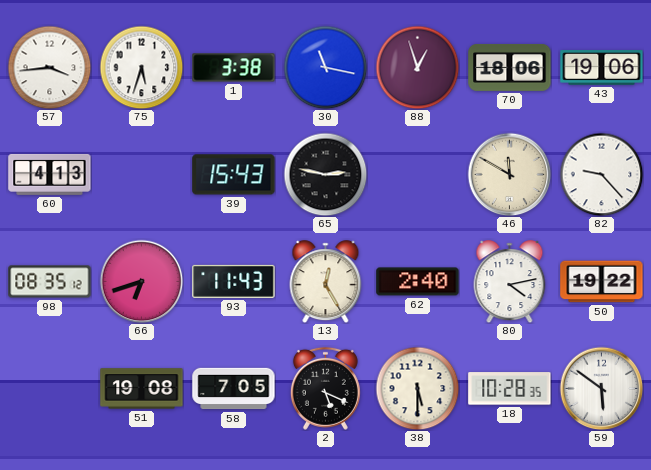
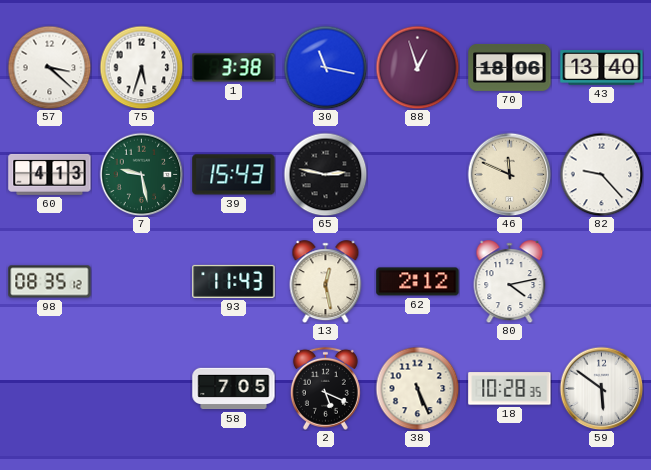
57: 3:44 -> 3:22 (49, 67)
43: 19:06 -> 13:40 (602, 68)
7: none -> 9:28 (141, 174)
46: 11:50 -> 11:49 (509, 174)
66: 6:42 -> none (141, 281)
13: 12:25 -> 12:28 (326, 282)
62: 2:40 -> 2:12 (418, 282)
50: 19:22 -> none (602, 282)
51: 19:08 -> none (142, 389)
38: 5:30 -> 5:26 (417, 388)
